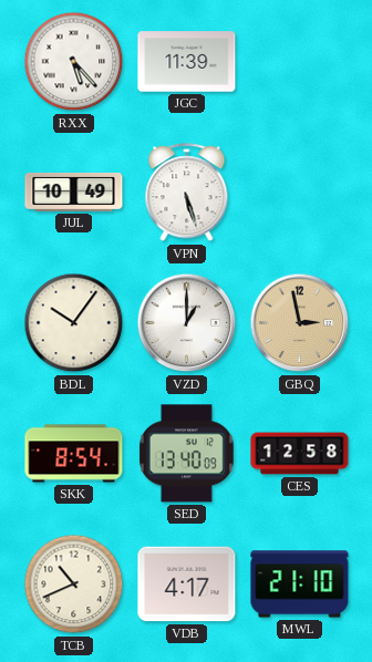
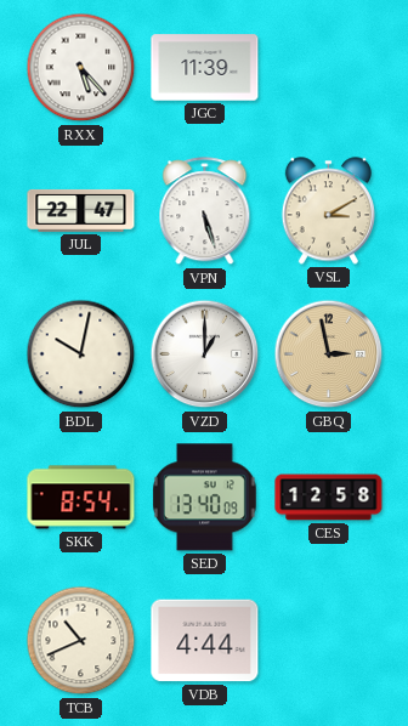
JUL: 10:49 -> 22:47 (81, 210)
VSL: none -> 3:10 (328, 211)
BDL: 10:06 -> 10:02 (81, 355)
VDB: 4:17 -> 4:44 (205, 641)
MWL: 21:10 -> none (300, 585)
